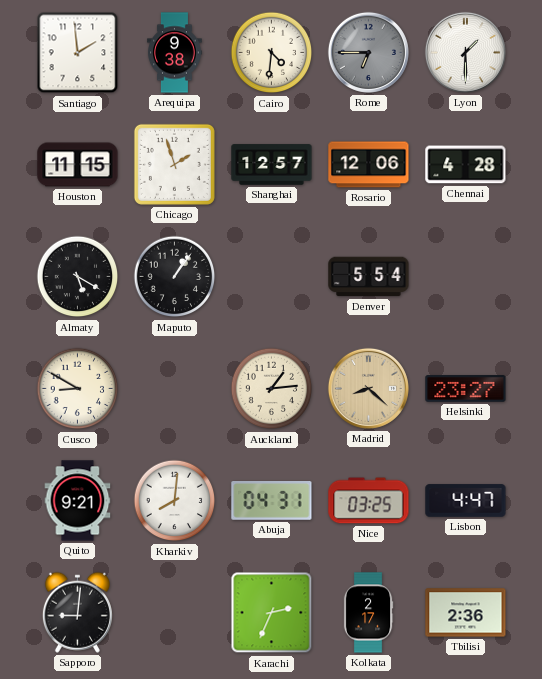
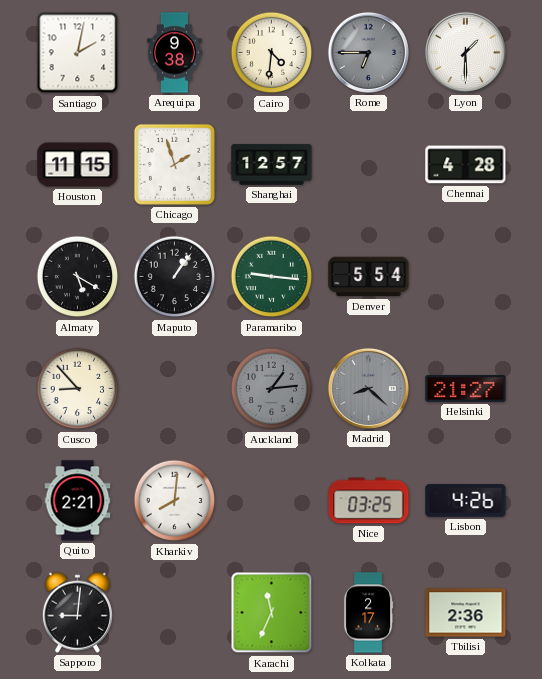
Santiago: 1:59 -> 2:02 (78, 53)
Rosario: 12:06 -> none (369, 165)
Paramaribo: none -> 9:16 (272, 277)
Cusco: 8:50 -> 8:53 (78, 389)
Auckland dial: cream -> grey (272, 389)
Madrid dial: champagne -> grey (368, 388)
Helsinki: 23:27 -> 21:27 (466, 389)
Quito: 9:21 -> 2:21 (78, 501)
Abuja: 04:31 -> none (272, 501)
Lisbon: 4:47 -> 4:26 (466, 501)
Karachi: 2:34 -> 11:34 (272, 613)
